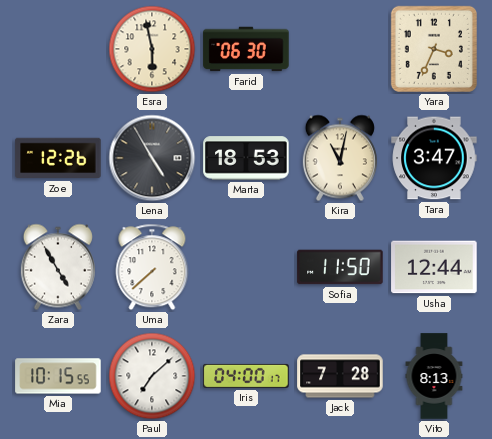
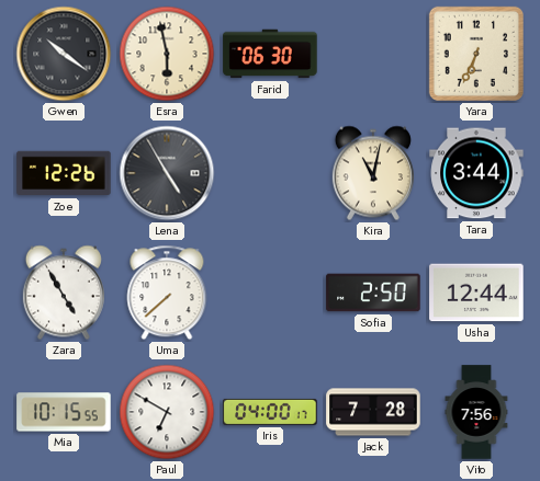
Gwen: none -> 10:21 (64, 54)
Yara: 3:34 -> 6:34 (476, 54)
Marta: 18:53 -> none (246, 158)
Tara: 3:47 -> 3:44 (476, 173)
Sofia: 11:50 -> 2:50 (373, 293)
Paul: 7:08 -> 6:50 (167, 412)
Vito: 8:13 -> 7:56 (476, 412)
